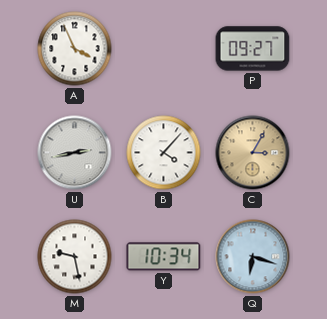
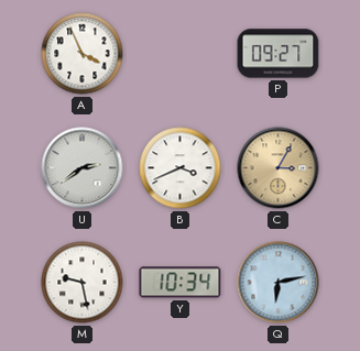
U: 2:43 -> 2:39 (83, 168)
B: 4:07 -> 3:41 (181, 168)
Q: 6:18 -> 6:13 (279, 283)
